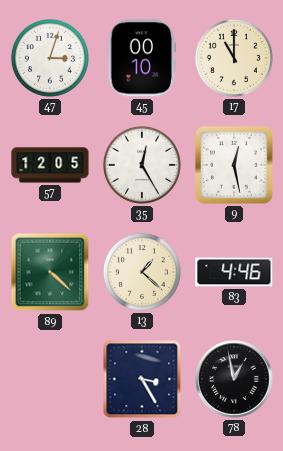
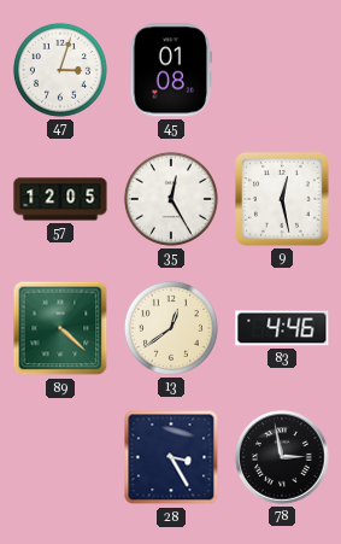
45: 00:10 -> 01:08 (171, 70)
17: 11:00 -> none (234, 58)
13: 1:22 -> 12:39 (171, 328)
78: 12:58 -> 2:58 (282, 457)
